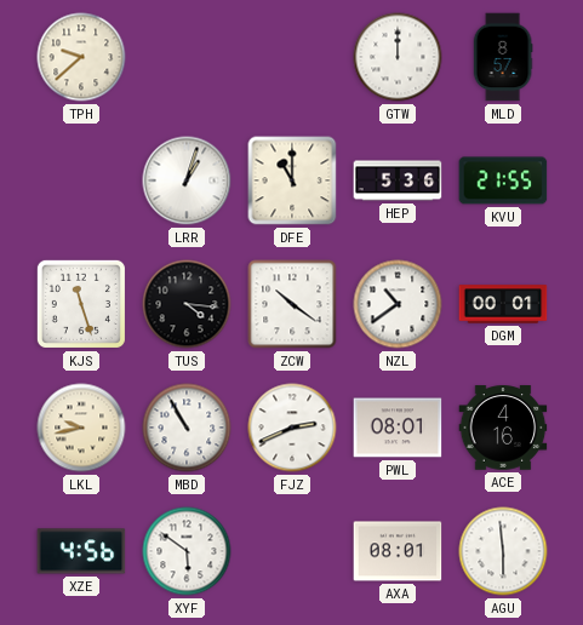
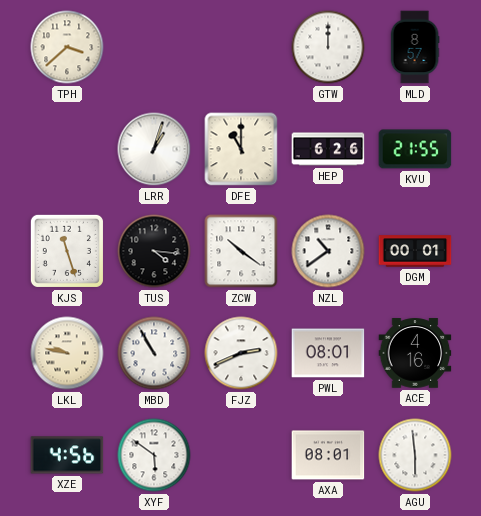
TPH: 9:38 -> 3:38 (67, 47)
HEP: 5:36 -> 6:26 (328, 149)
LKL: 9:43 -> 9:47 (67, 353)
